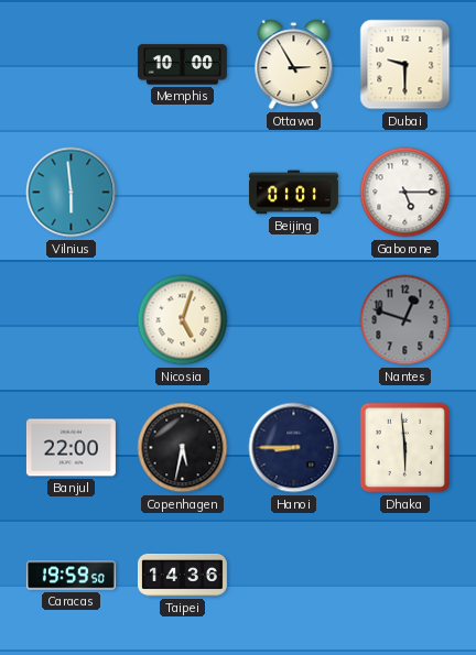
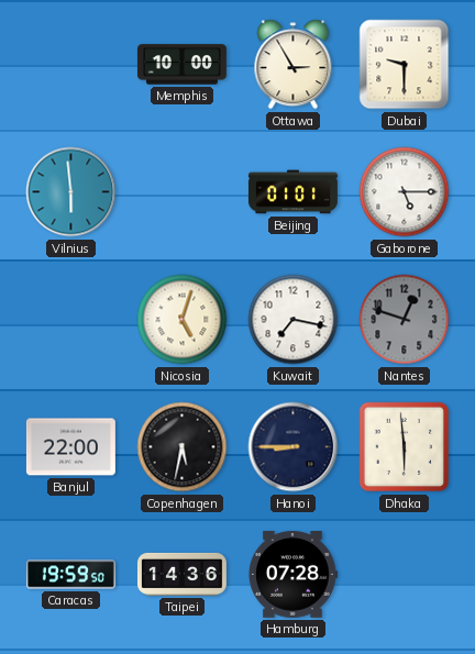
Kuwait: none -> 7:17 (294, 320)
Hamburg: none -> 07:28 (292, 575)
